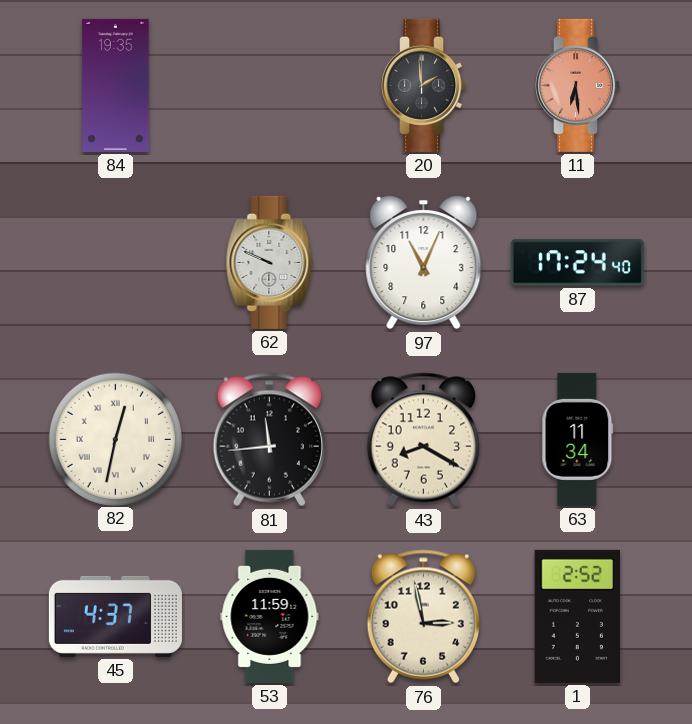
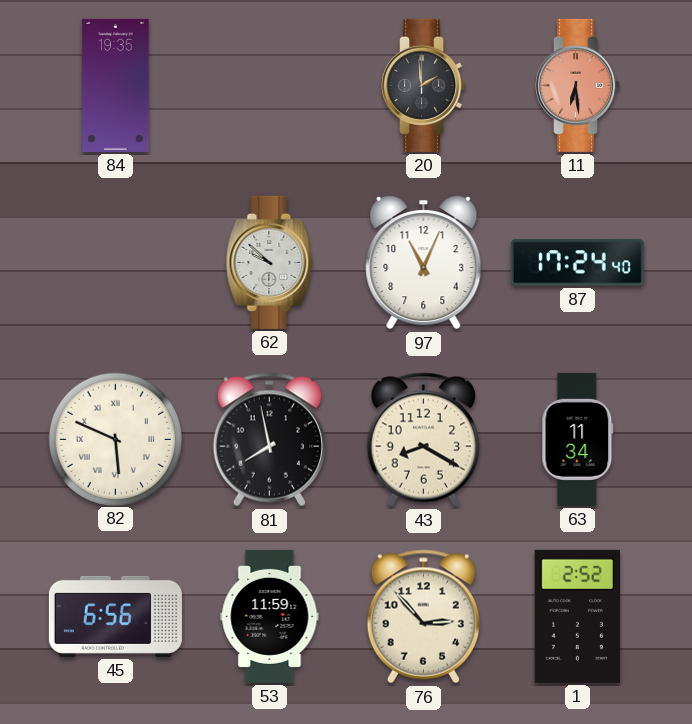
62: 9:49 -> 9:52 (270, 262)
82: 12:32 -> 5:49 (115, 439)
81: 11:44 -> 7:58 (269, 440)
45: 4:37 -> 6:56 (115, 616)
76: 2:58 -> 2:53 (423, 617)
